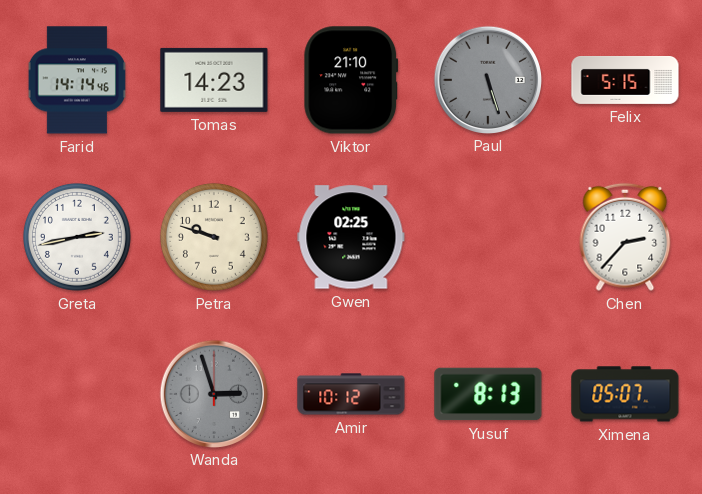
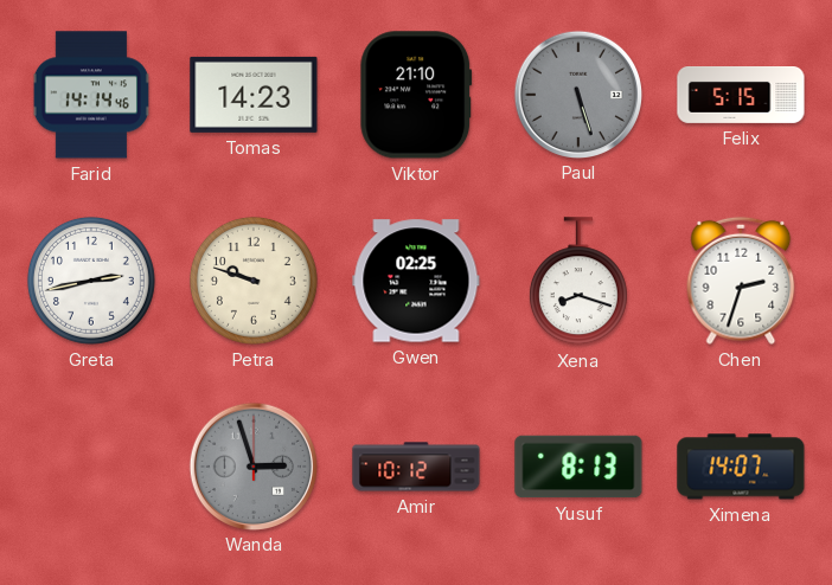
Xena: none -> 8:18 (578, 282)
Chen: 2:37 -> 2:33 (741, 281)
Ximena: 05:07 -> 14:07 (741, 467)
